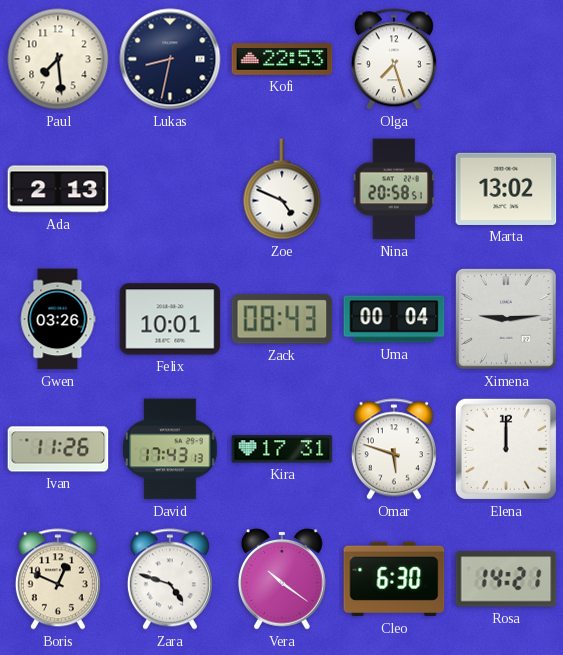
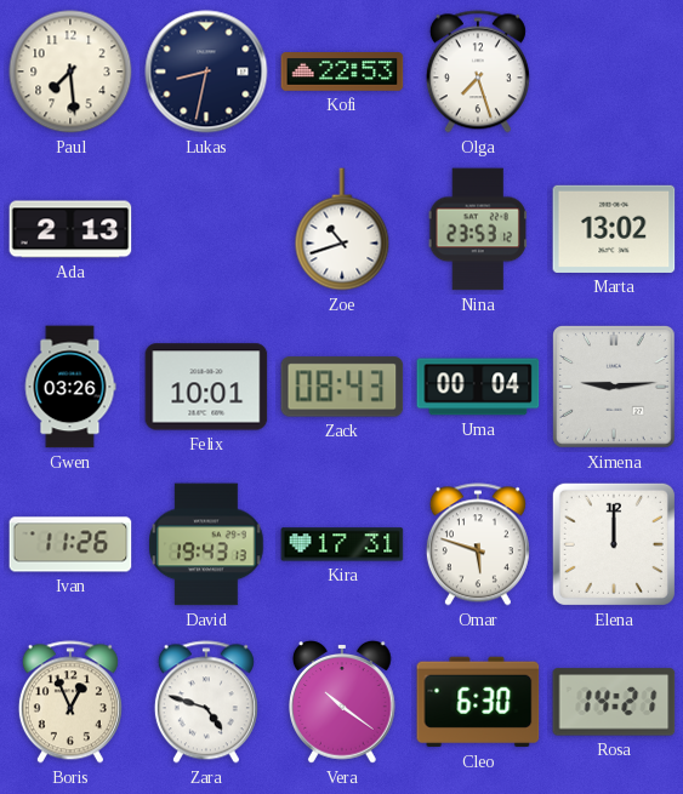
Zoe: 4:49 -> 10:42 (342, 229)
Nina: 20:58 -> 23:53 (478, 229)
David: 17:43 -> 19:43 (206, 544)
Boris: 12:49 -> 12:56 (70, 702)
